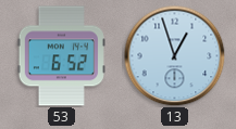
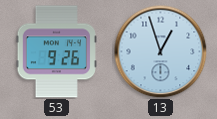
53: 6:52 -> 9:26 (56, 52)
